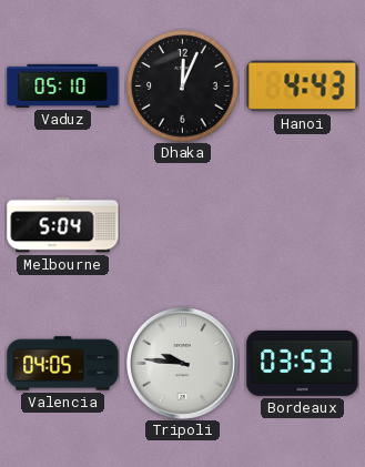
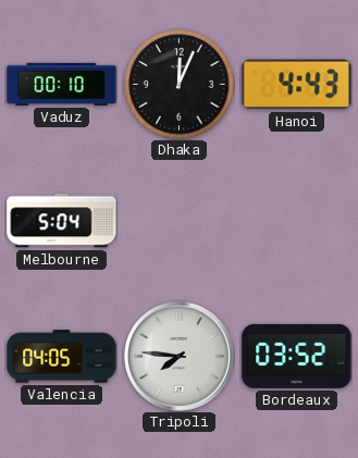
Vaduz: 05:10 -> 00:10 (62, 84)
Tripoli: 9:46 -> 7:46 (180, 357)
Bordeaux: 03:53 -> 03:52 (297, 356)
